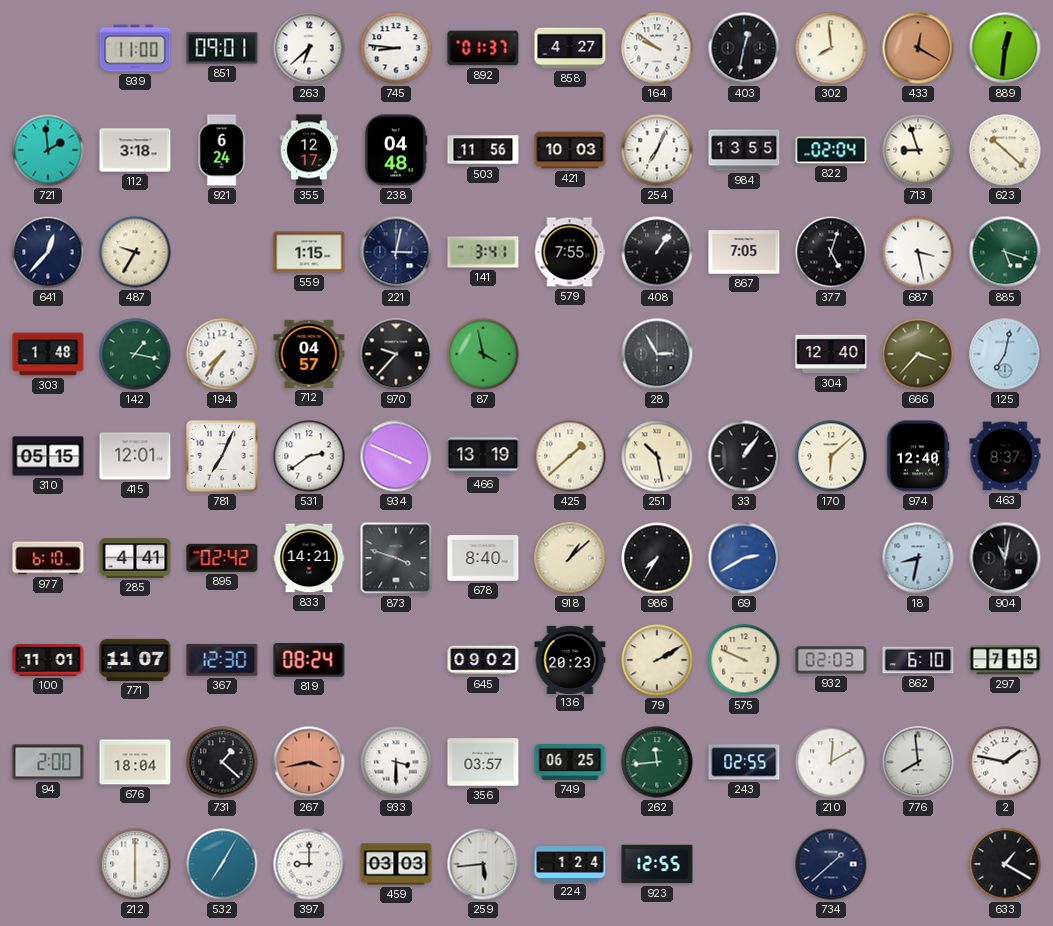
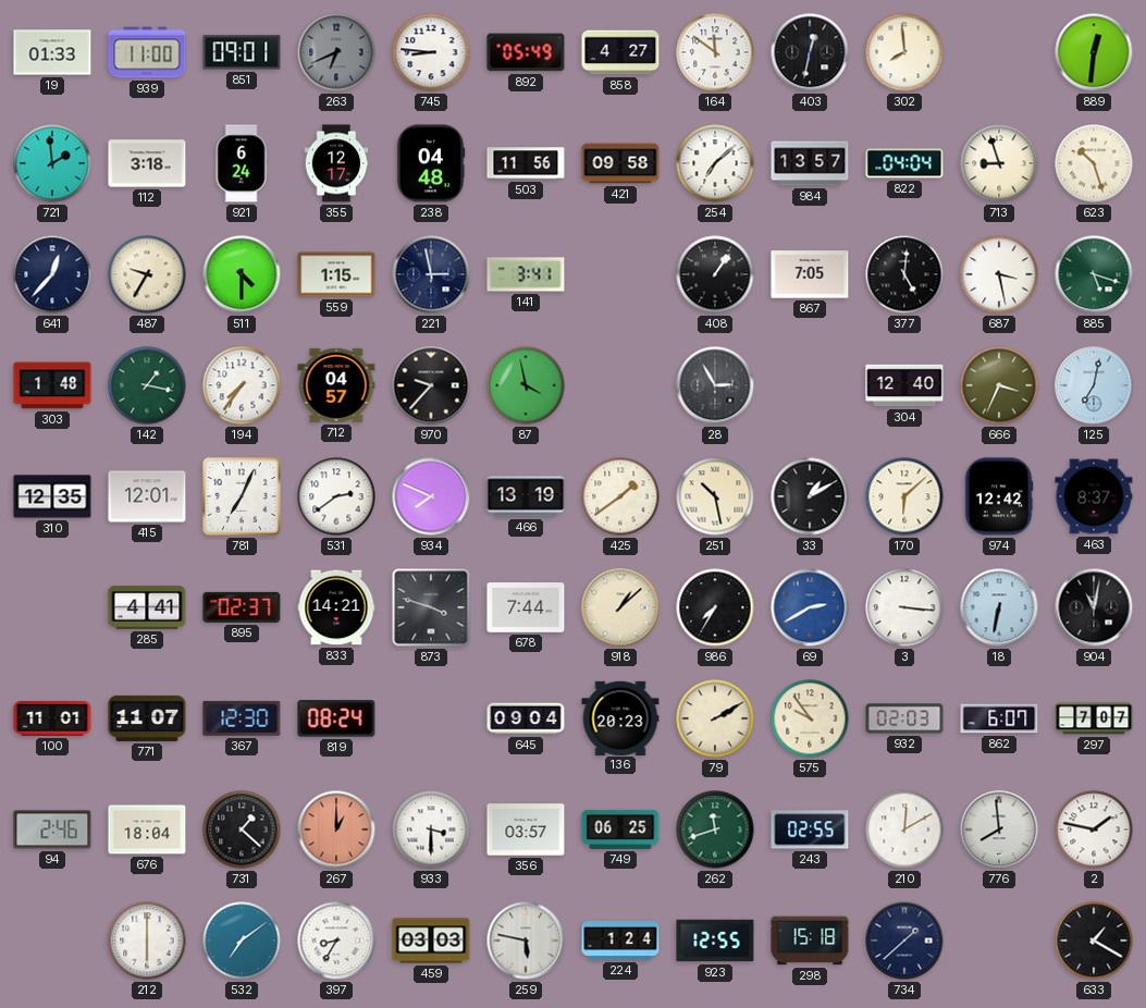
19: none -> 01:33 (52, 52)
263: 6:38 -> 6:41 (336, 52)
263 dial: white -> grey (336, 52)
892: 01:37 -> 05:49 (526, 52)
164: 9:51 -> 11:51 (715, 52)
433: 12:20 -> none (918, 48)
421: 10:03 -> 09:58 (620, 163)
254: 7:04 -> 7:08 (715, 163)
984: 13:55 -> 13:57 (810, 163)
822: 02:04 -> 04:04 (904, 163)
623: 10:22 -> 10:27 (1094, 163)
511: none -> 4:30 (242, 274)
221: 3:02 -> 2:58 (431, 274)
579: 7:55 -> none (570, 252)
377: 5:03 -> 5:01 (904, 274)
666: 3:37 -> 3:34 (999, 385)
310: 05:15 -> 12:35 (52, 496)
934: 3:49 -> 7:49 (431, 496)
425: 1:38 -> 1:39 (620, 496)
33: 1:06 -> 1:10 (810, 496)
974: 12:40 -> 12:42 (999, 496)
977: 6:10 -> none (48, 558)
895: 02:42 -> 02:37 (242, 607)
678: 8:40 -> 7:44 (526, 607)
3: none -> 3:16 (904, 607)
18: 8:32 -> 6:32 (999, 607)
645: 09:02 -> 09:04 (526, 718)
575: 9:49 -> 9:54 (810, 718)
862: 6:10 -> 6:07 (999, 718)
297: 7:15 -> 7:07 (1094, 718)
94: 2:00 -> 2:46 (52, 829)
267: 3:43 -> 1:00 (336, 829)
262: 11:44 -> 11:42 (715, 829)
532: 7:05 -> 7:09 (242, 941)
397: 9:00 -> 8:35 (336, 941)
259: 5:44 -> 5:47 (526, 941)
298: none -> 15:18 (810, 941)
